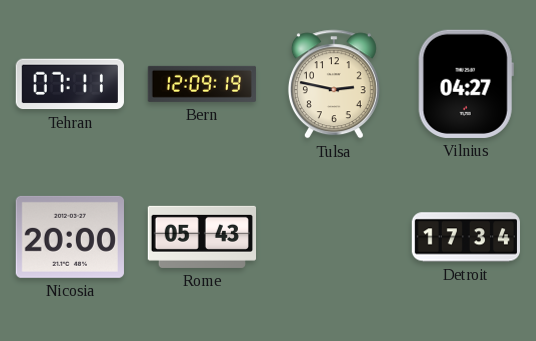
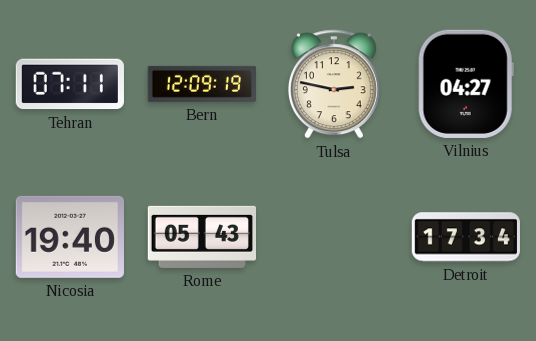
Nicosia: 20:00 -> 19:40 (70, 237)
